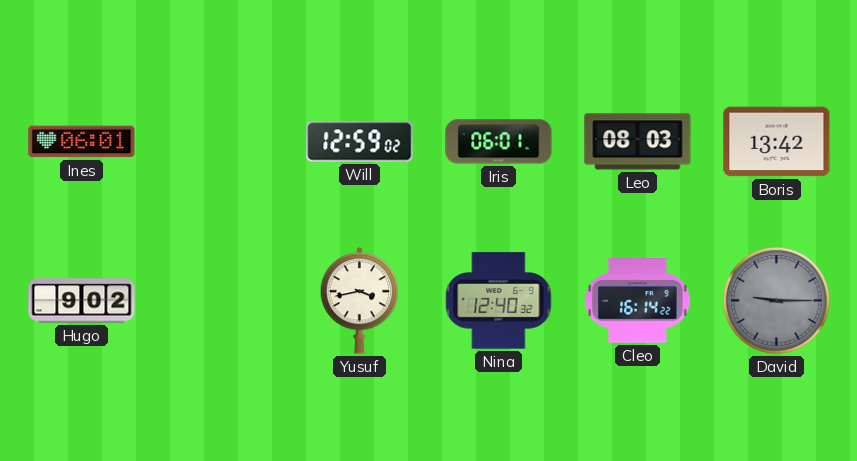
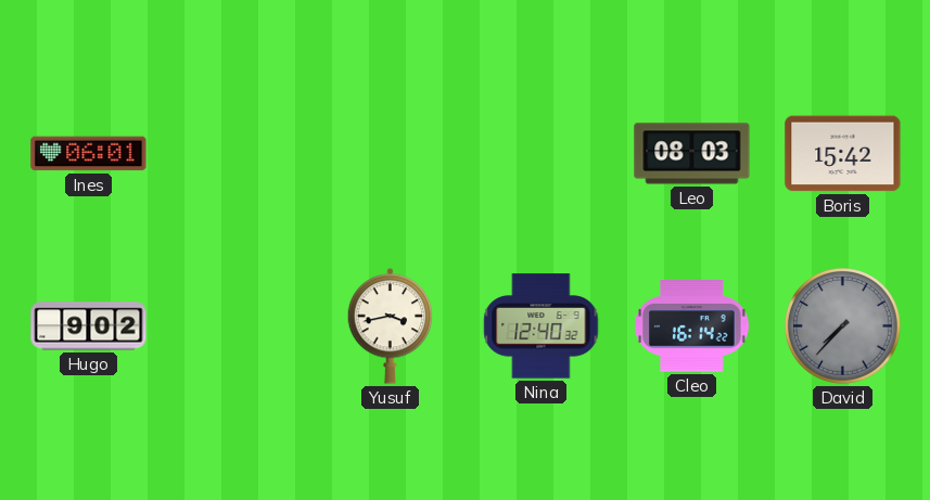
Will: 12:59 -> none (360, 142)
Iris: 06:01 -> none (499, 142)
Boris: 13:42 -> 15:42 (843, 154)
David: 9:15 -> 7:37 (842, 325)
